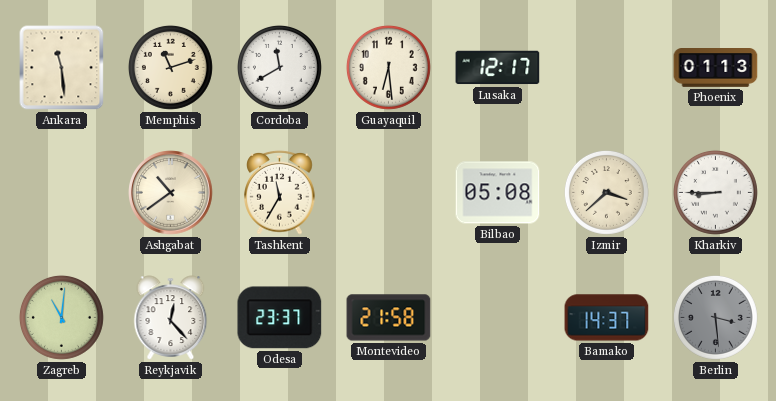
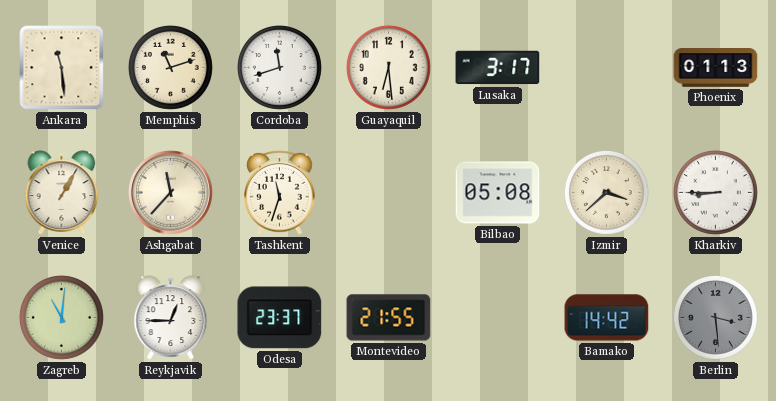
Cordoba: 11:40 -> 11:42 (279, 67)
Lusaka: 12:17 -> 3:17 (498, 68)
Venice: none -> 1:05 (62, 193)
Ashgabat: 10:39 -> 11:37 (171, 193)
Tashkent: 11:35 -> 11:33 (280, 192)
Reykjavik: 12:23 -> 12:45 (171, 318)
Montevideo: 21:58 -> 21:55 (389, 318)
Bamako: 14:37 -> 14:42 (607, 318)
